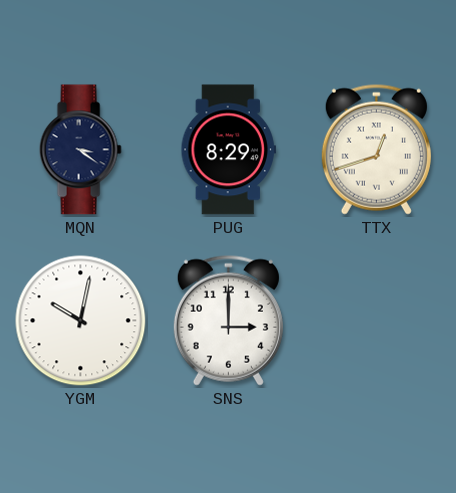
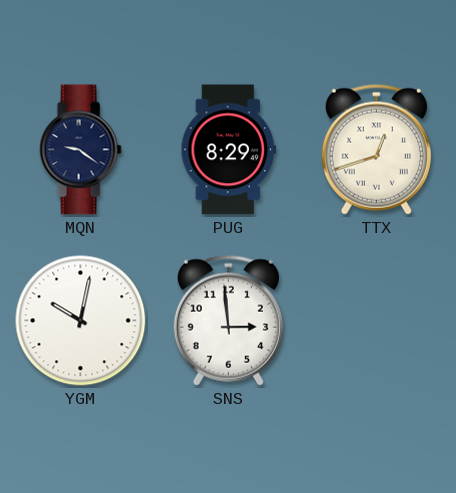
MQN: 3:21 -> 9:21 (80, 150)
SNS: 3:00 -> 2:59 (228, 320)
